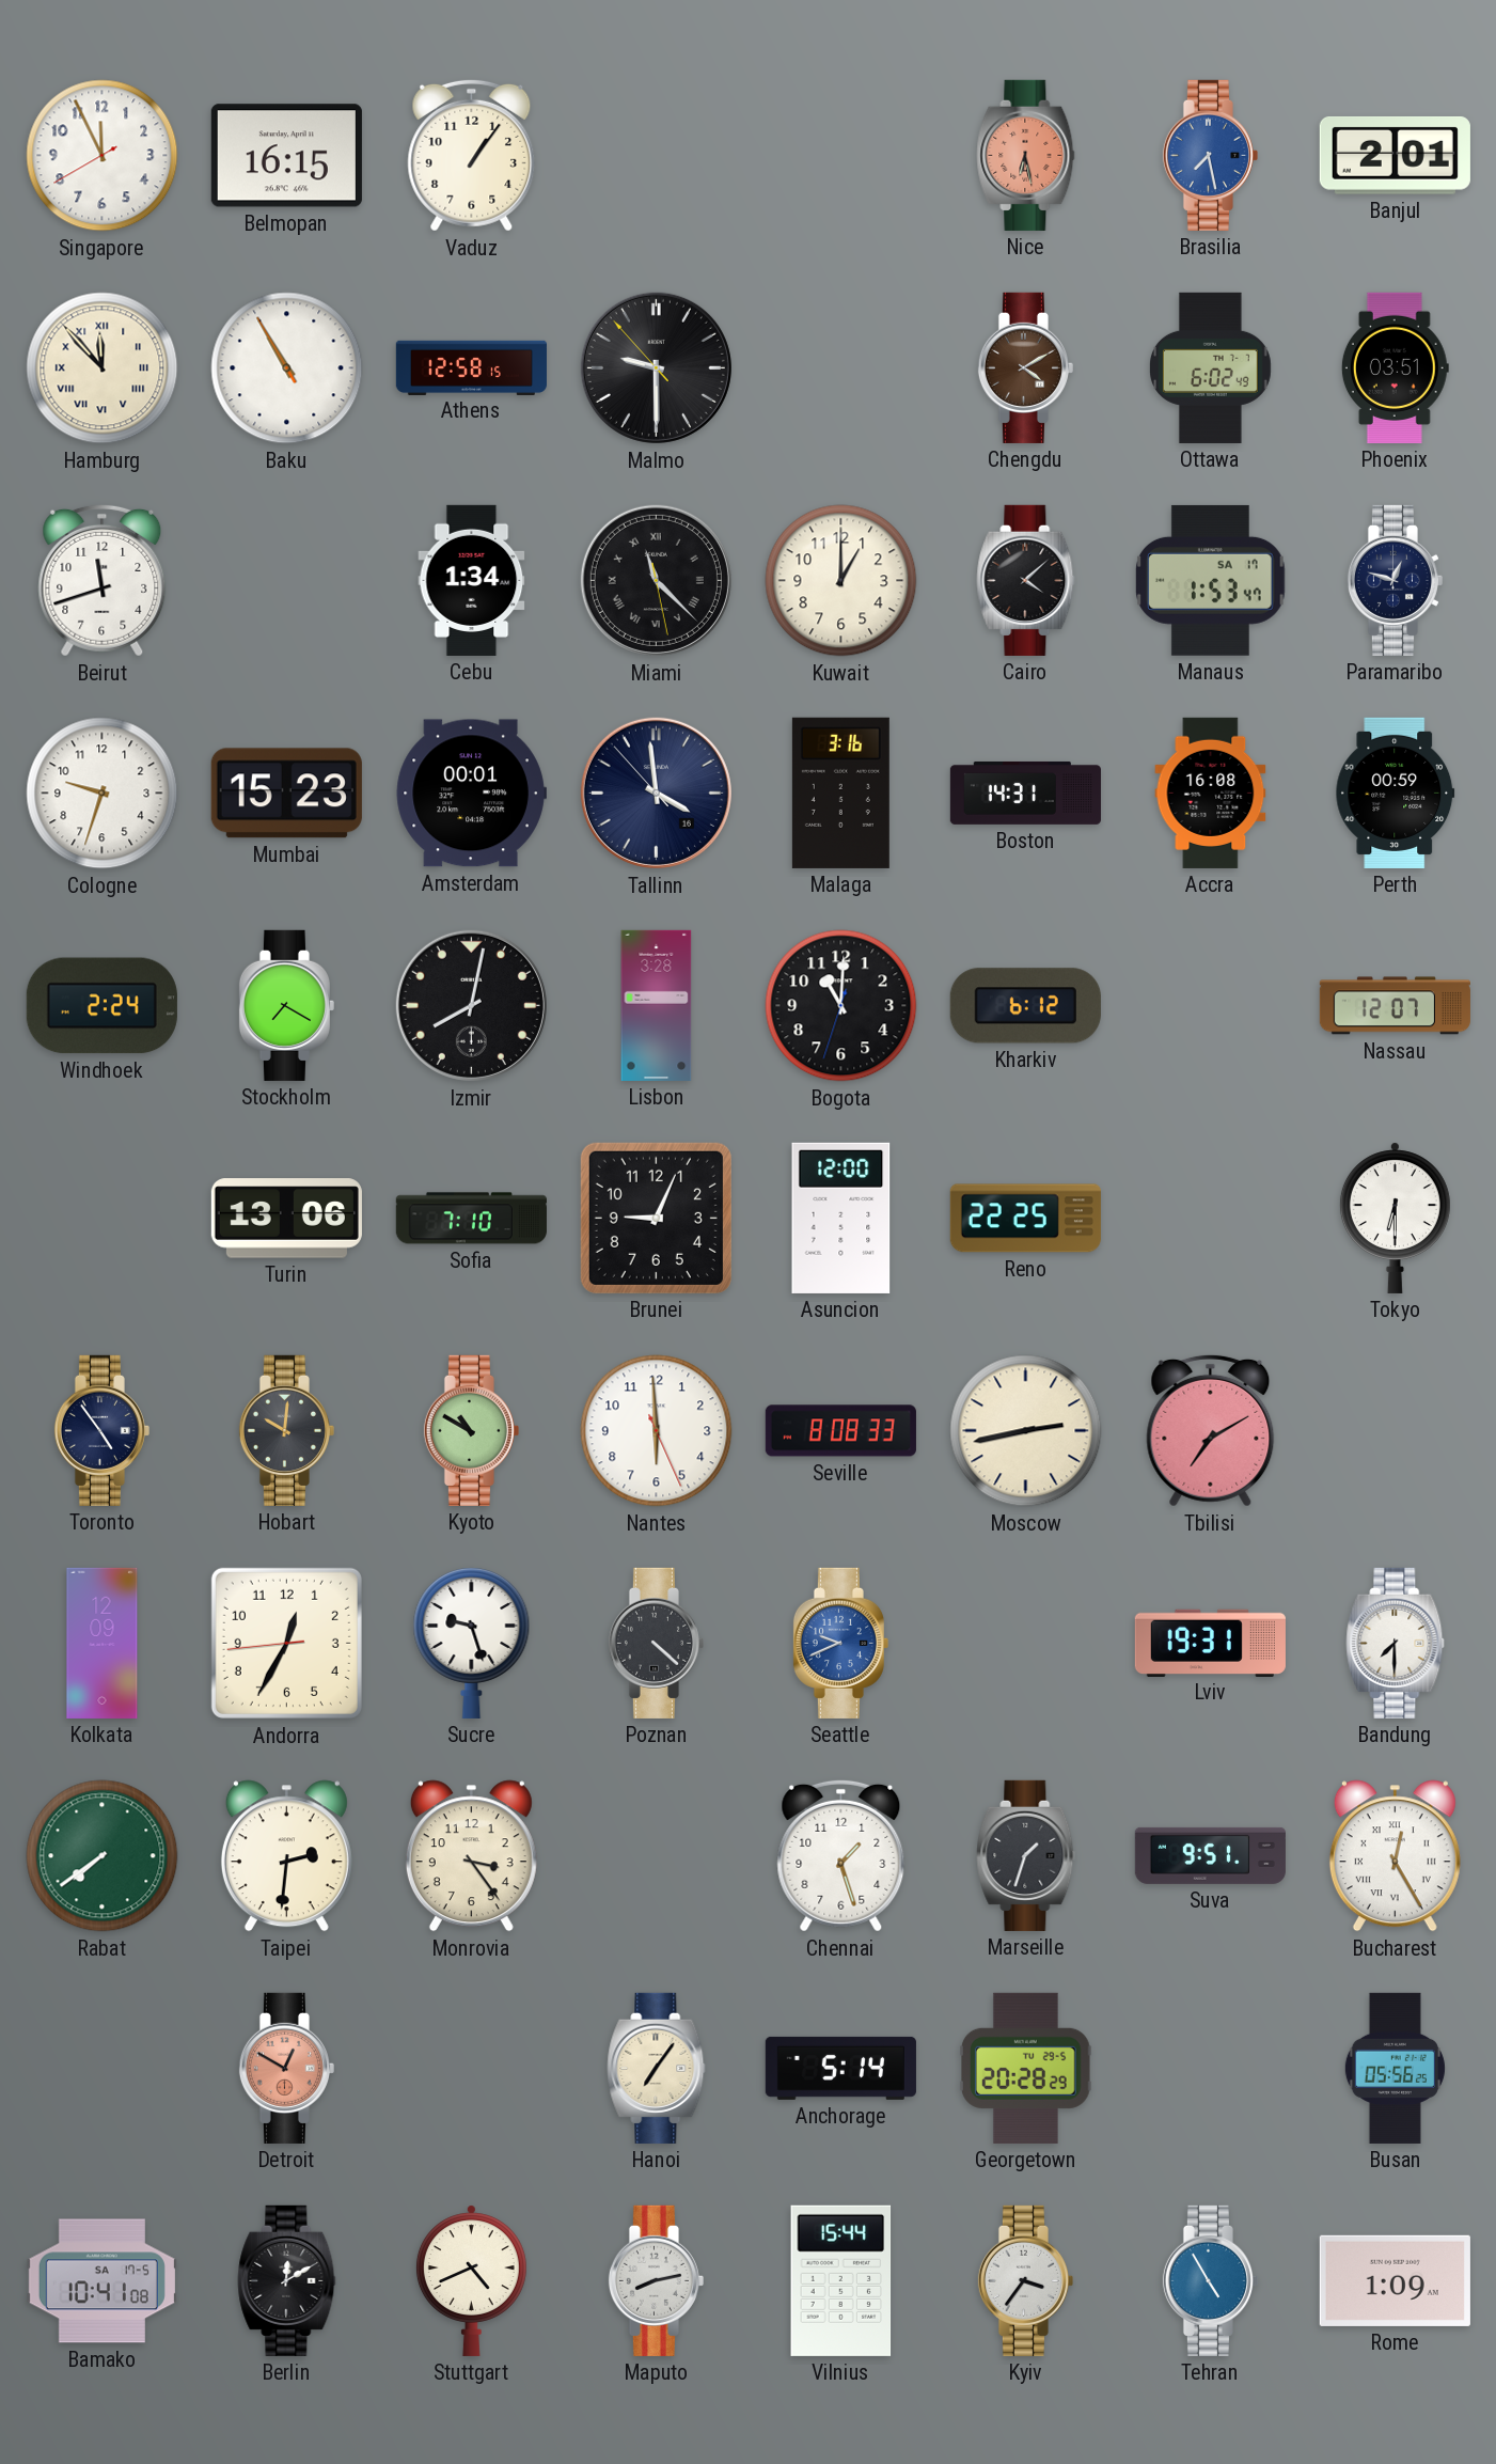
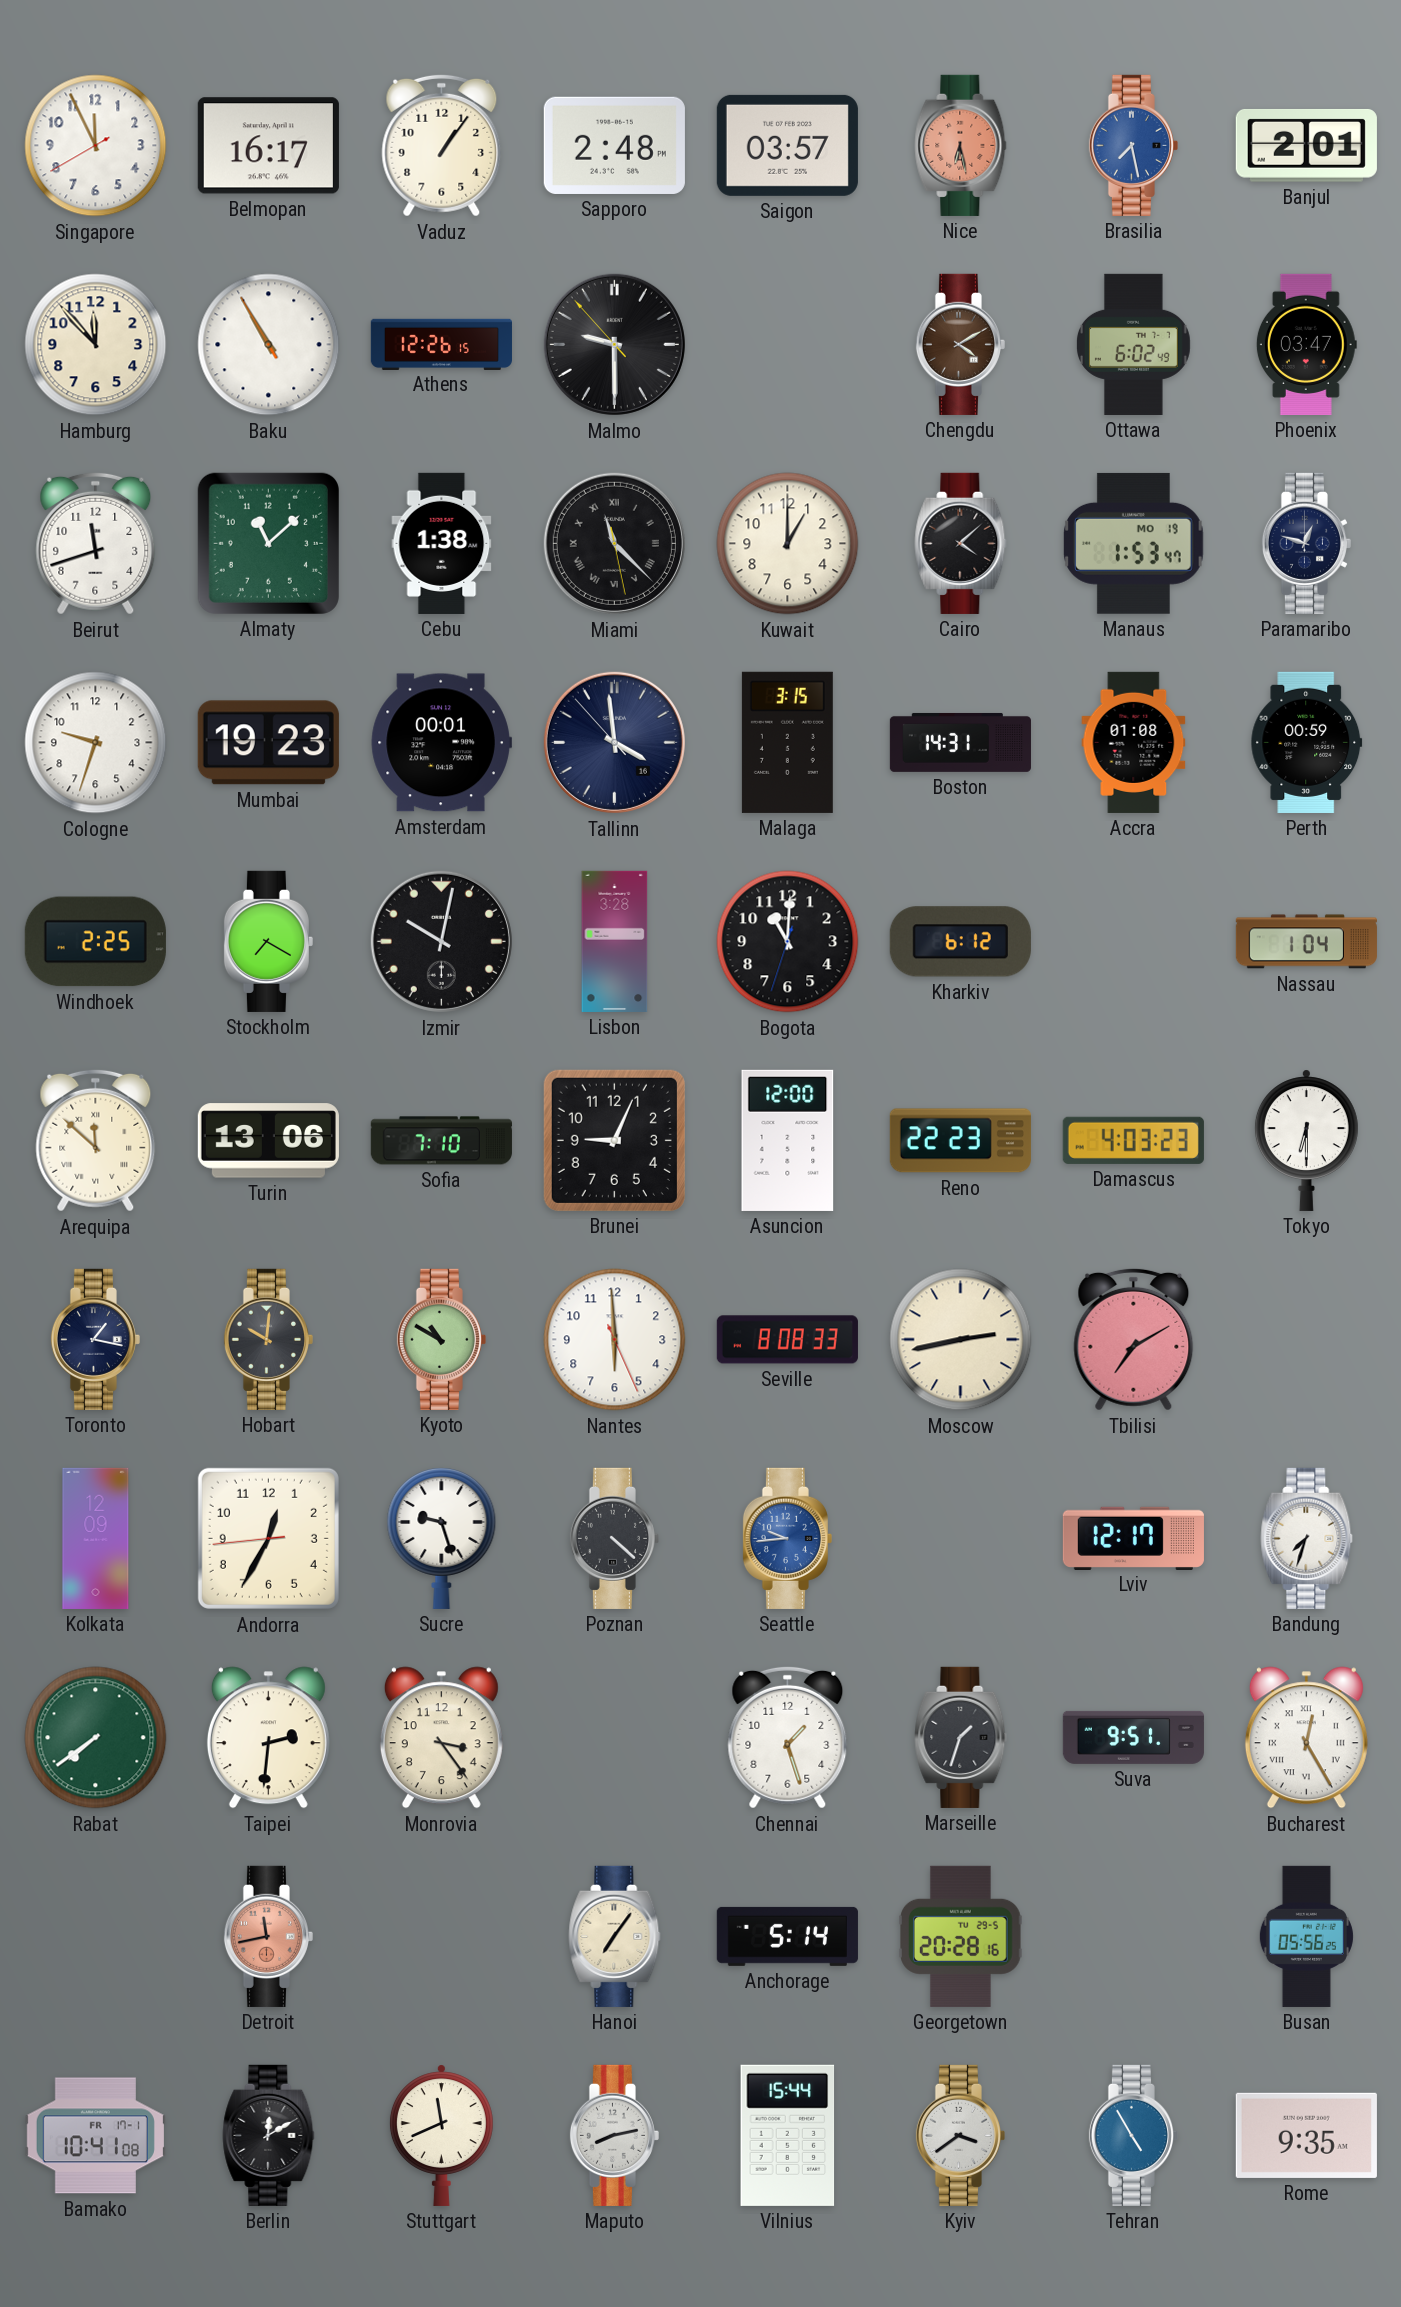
Belmopan: 16:15 -> 16:17 (268, 146)
Sapporo: none -> 2:48 (614, 145)
Saigon: none -> 03:57 (787, 145)
Hamburg numerals: Roman -> Arabic (96, 345)
Athens: 12:58 -> 12:26 (441, 344)
Phoenix: 03:51 -> 03:47 (1306, 344)
Almaty: none -> 11:08 (268, 543)
Cebu: 1:34 -> 1:38 (442, 543)
Manaus date: SA 17 -> MO 19 (1134, 543)
Mumbai: 15:23 -> 19:23 (268, 743)
Malaga: 3:16 -> 3:15 (787, 742)
Accra: 16:08 -> 01:08 (1134, 742)
Windhoek: 2:24 -> 2:25 (95, 942)
Izmir: 8:02 -> 10:02 (441, 941)
Nassau: 12:07 -> 1:04 (1306, 942)
Arequipa: none -> 11:52 (96, 1140)
Reno: 22:25 -> 22:23 (960, 1141)
Damascus: none -> 4:03 (1133, 1140)
Toronto: 4:54 -> 1:17 (95, 1339)
Seattle: 9:41 -> 9:44 (787, 1538)
Lviv: 19:31 -> 12:17 (1133, 1538)
Bandung: 7:30 -> 7:33 (1307, 1538)
Detroit: 12:50 -> 11:43 (268, 1936)
Georgetown: 20:28:29 -> 20:28:16 (961, 1936)
Bamako date: SA 17-5 -> FR 17-1 (95, 2136)
Stuttgart: 4:41 -> 11:41 (441, 2135)
Kyiv: 3:36 -> 3:39 (960, 2135)
Rome: 1:09 -> 9:35 (1306, 2135)
